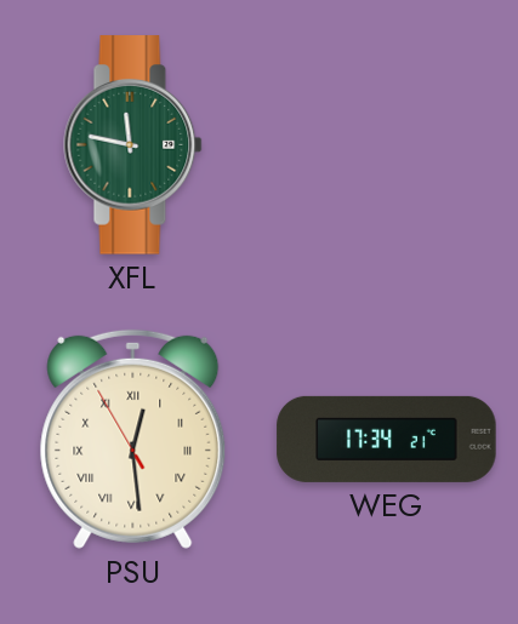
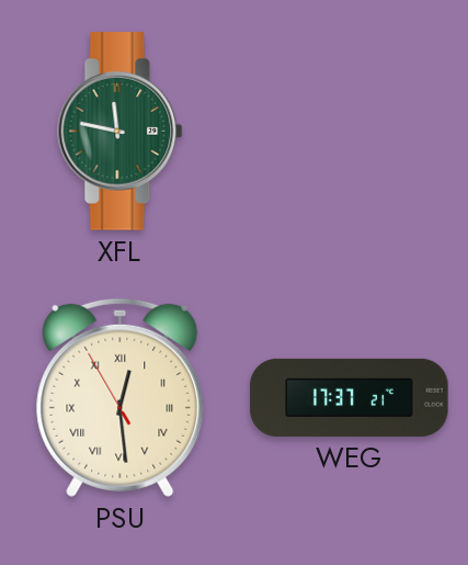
WEG: 17:34 -> 17:37 (350, 397)
